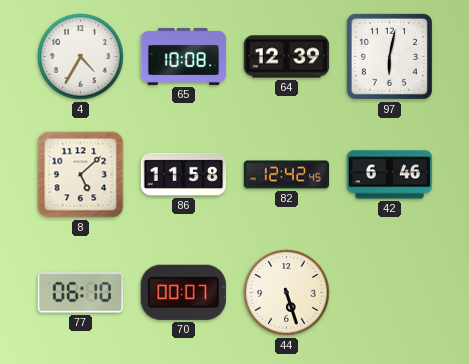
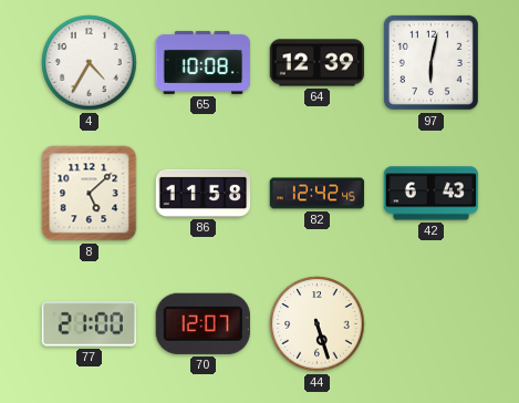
42: 6:46 -> 6:43 (432, 194)
77: 06:10 -> 21:00 (89, 324)
70: 00:07 -> 12:07 (203, 323)
